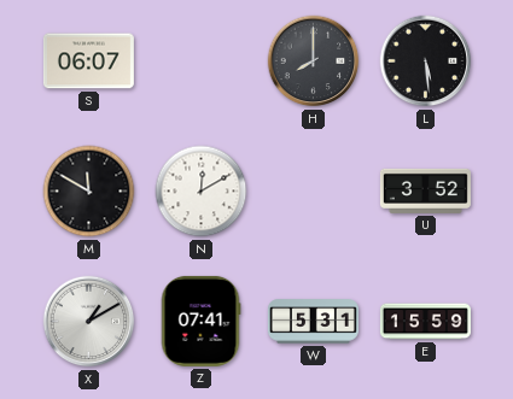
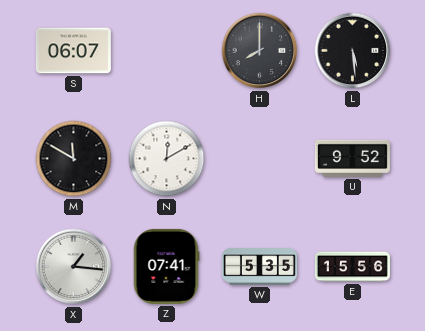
U: 3:52 -> 9:52 (352, 158)
X: 1:10 -> 1:16 (74, 267)
W: 5:31 -> 5:35 (259, 267)
E: 15:59 -> 15:56 (352, 267)
